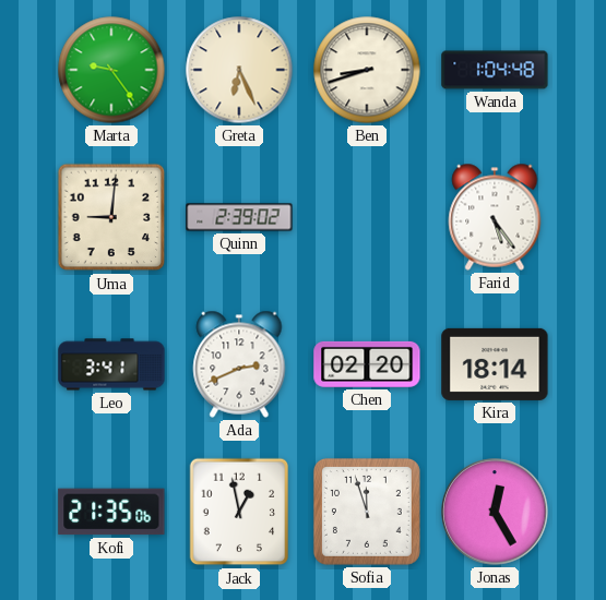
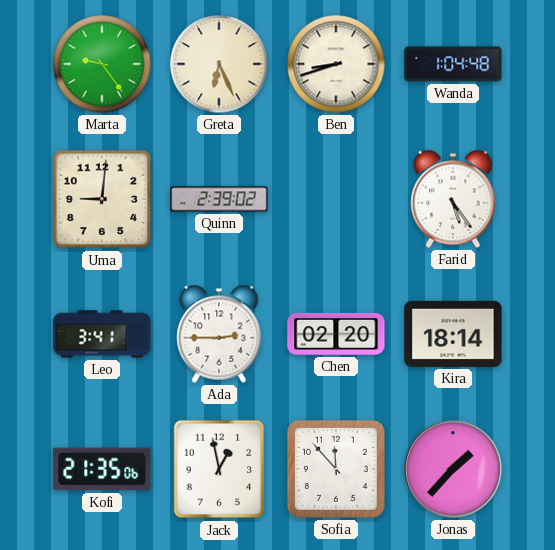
Ada: 2:41 -> 2:45 (219, 334)
Sofia: 11:57 -> 11:53 (336, 469)
Jonas: 12:25 -> 1:37 (453, 469)
